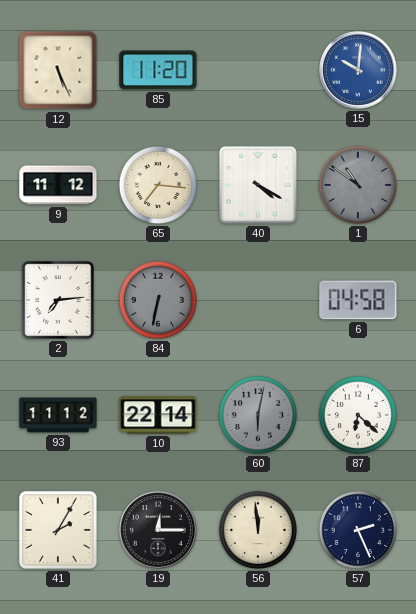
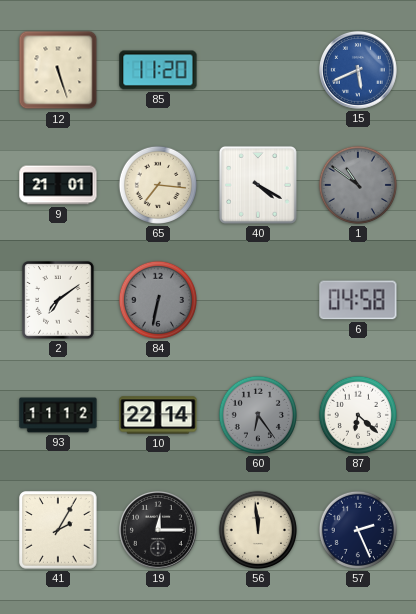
12: 5:26 -> 5:27 (58, 70)
15: 10:01 -> 5:41 (358, 70)
9: 11:12 -> 21:01 (58, 185)
2: 7:14 -> 7:09 (58, 300)
60: 6:02 -> 6:24 (258, 415)
